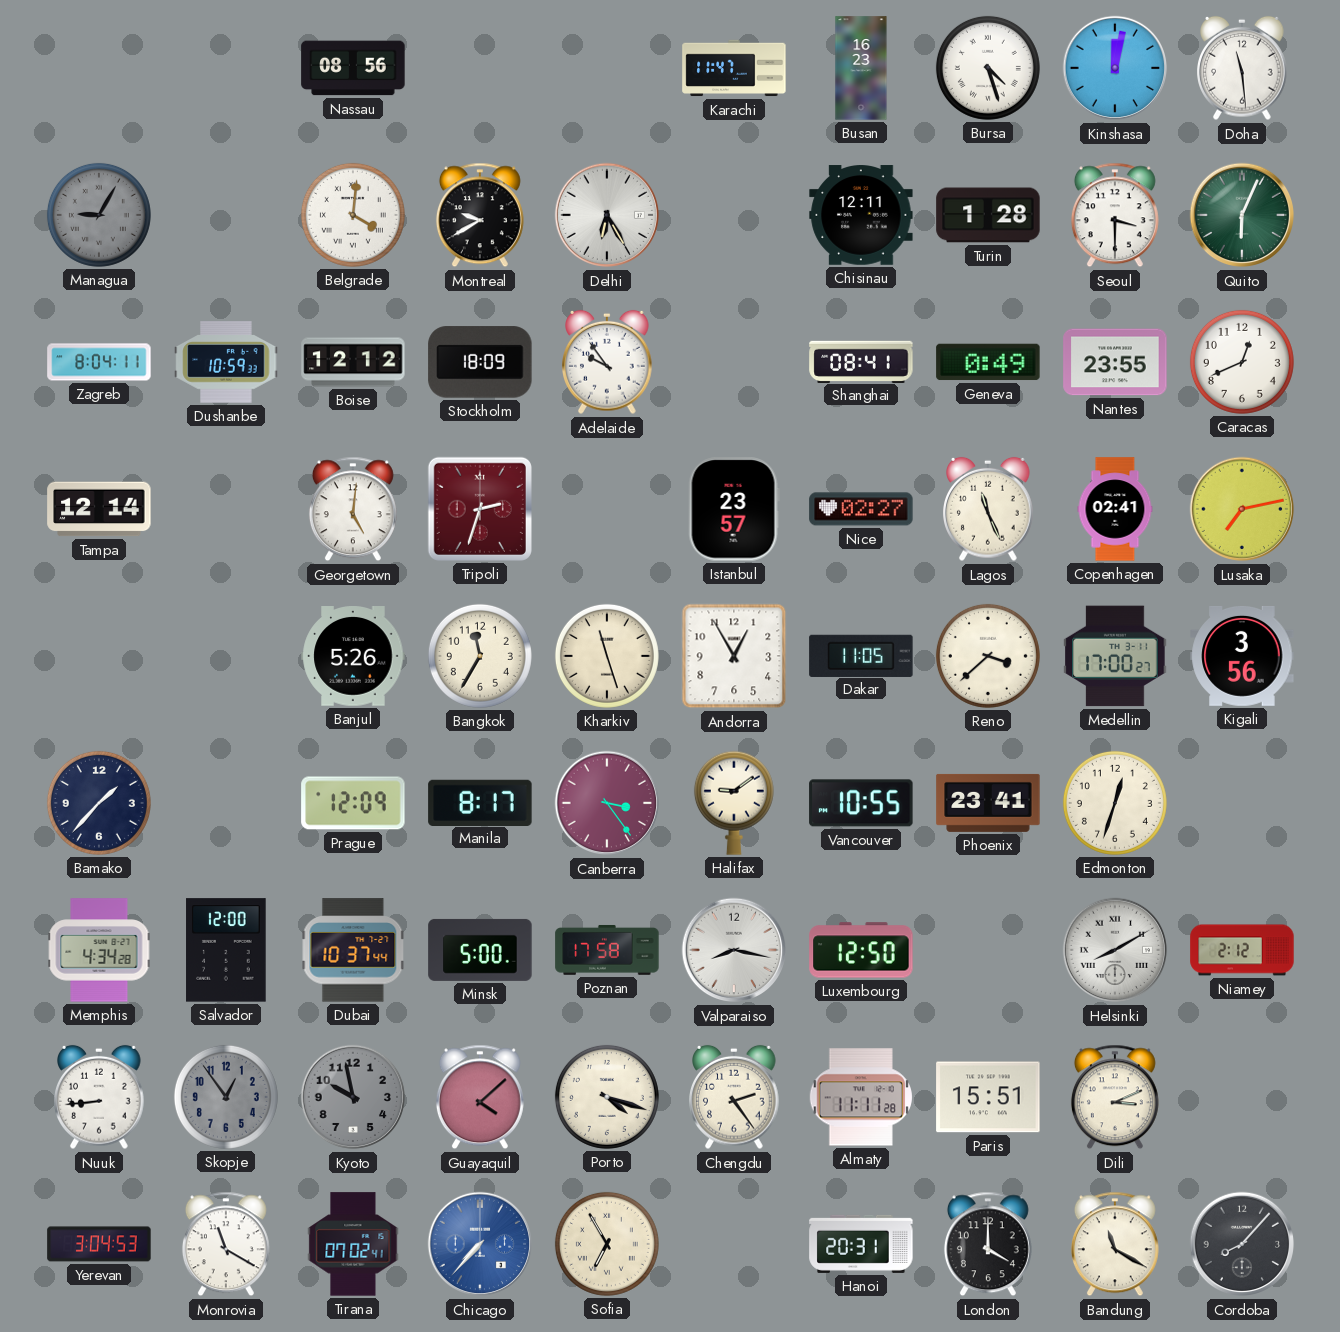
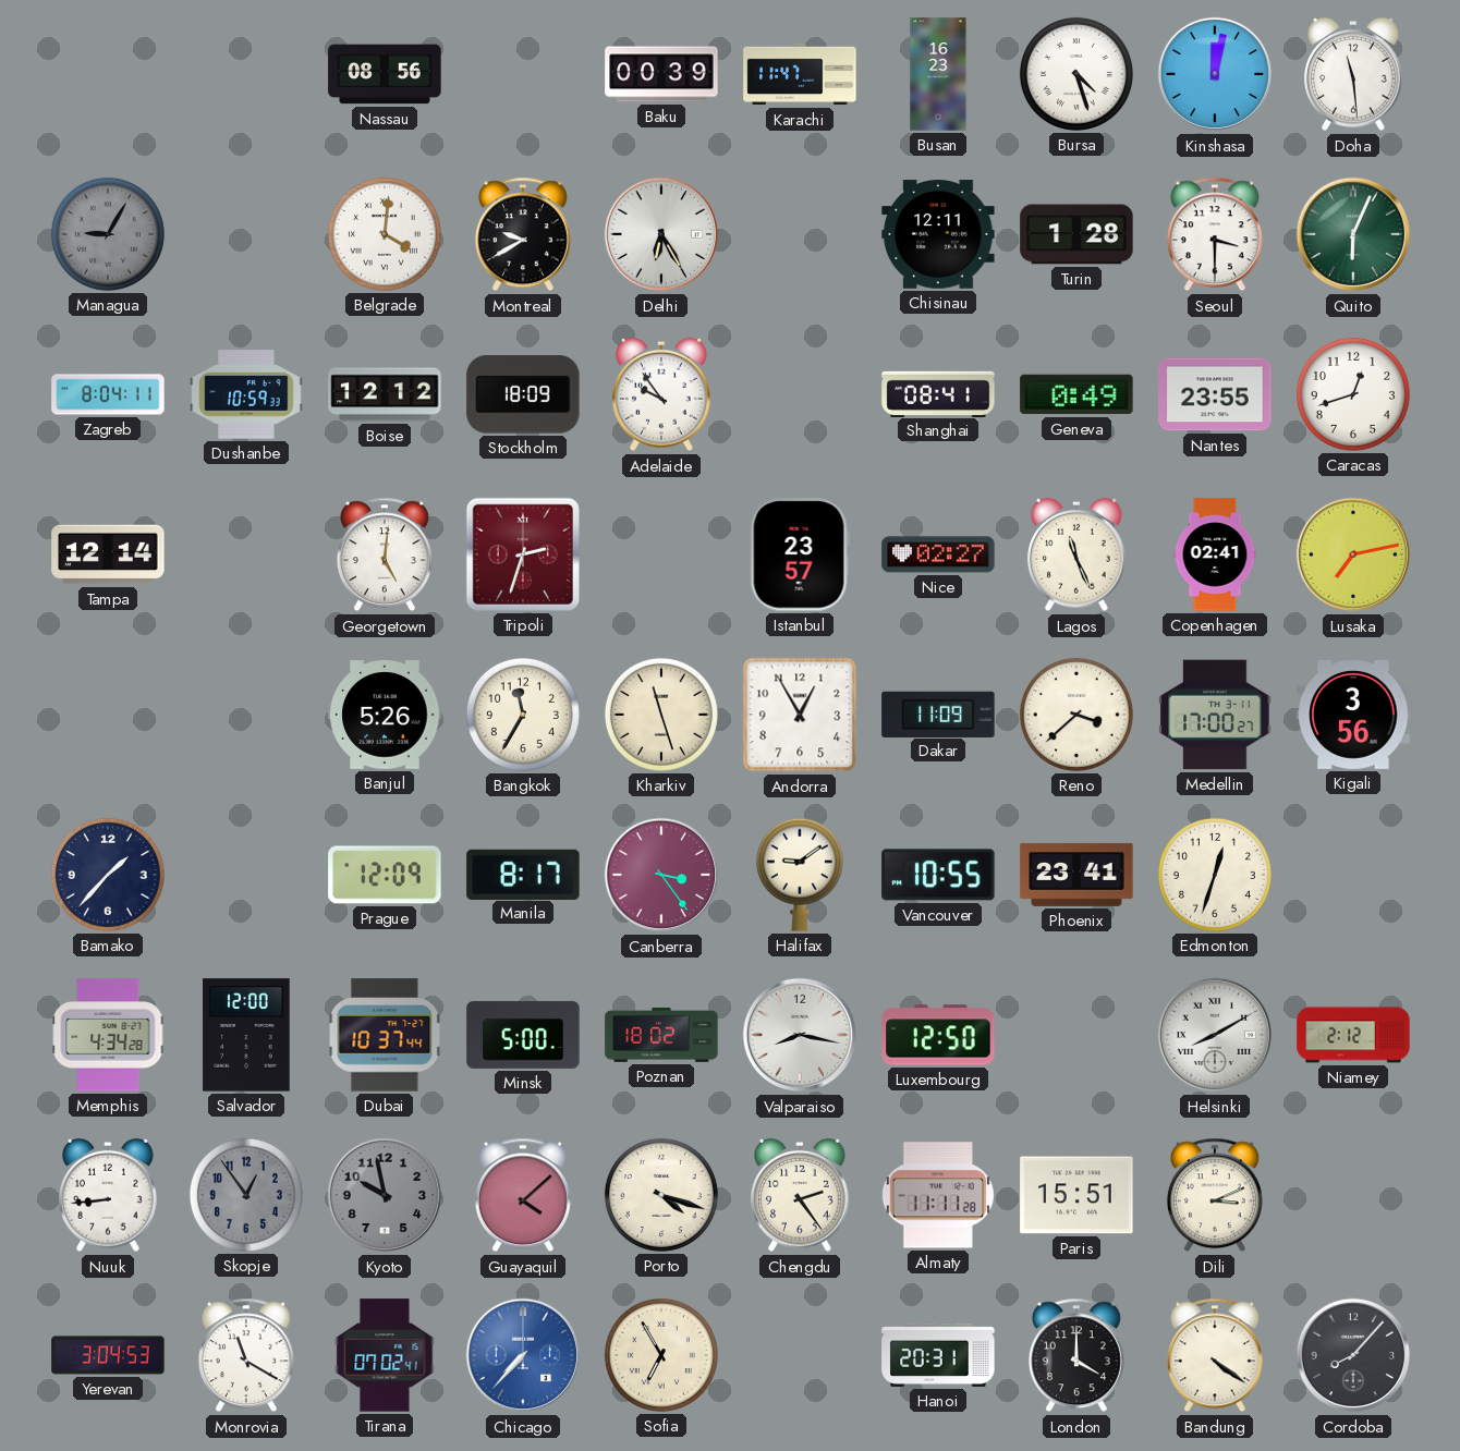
Baku: none -> 00:39 (661, 74)
Caracas: 12:41 -> 12:42 (1353, 394)
Dakar: 11:05 -> 11:09 (938, 714)
Poznan: 17:58 -> 18:02 (661, 1035)
Bandung: 11:20 -> 4:21 (1215, 1355)
